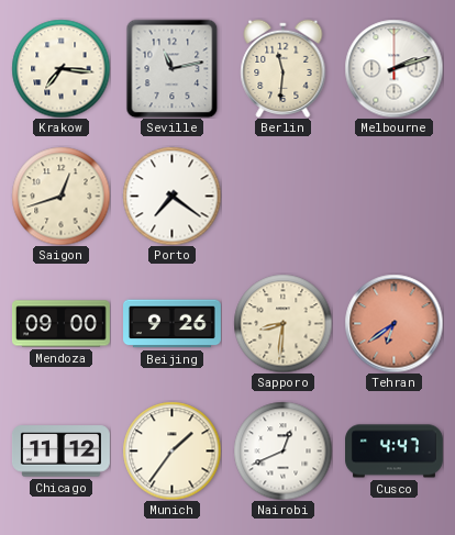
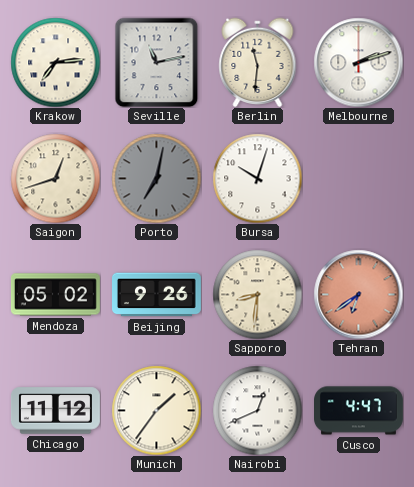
Krakow: 7:16 -> 7:14 (55, 62)
Porto: 7:21 -> 7:02 (156, 178)
Porto dial: white -> grey (156, 178)
Bursa: none -> 10:03 (257, 178)
Mendoza: 09:00 -> 05:02 (55, 295)
